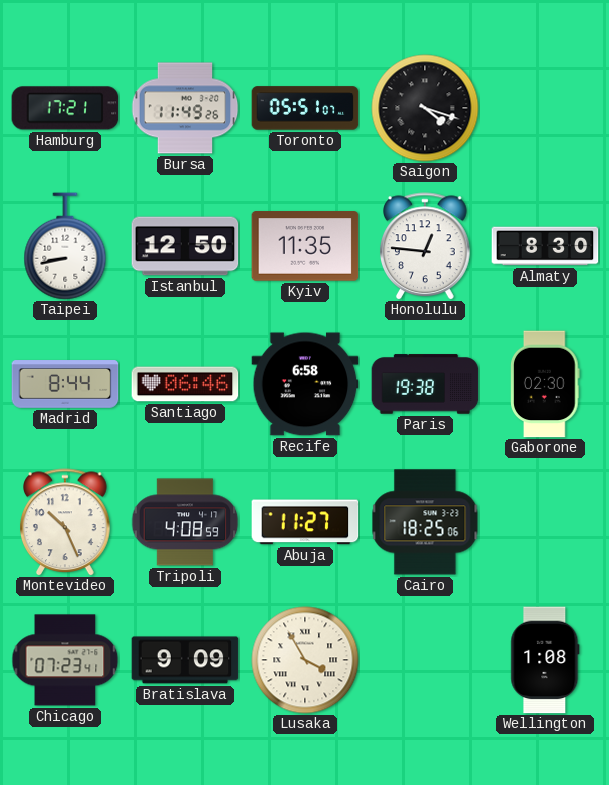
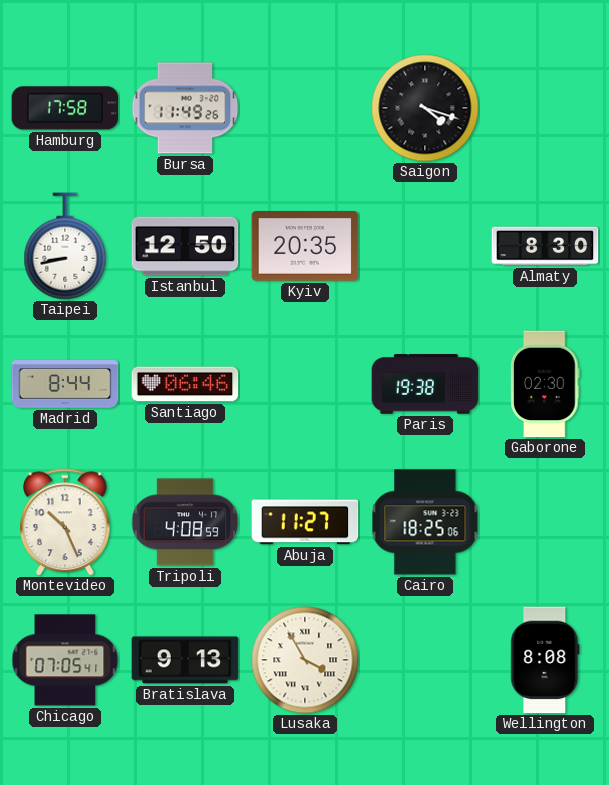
Hamburg: 17:21 -> 17:58 (65, 108)
Toronto: 05:51 -> none (305, 108)
Kyiv: 11:35 -> 20:35 (305, 246)
Honolulu: 12:46 -> none (426, 246)
Recife: 6:58 -> none (305, 384)
Chicago: 07:23 -> 07:05 (65, 660)
Bratislava: 9:09 -> 9:13 (185, 660)
Wellington: 1:08 -> 8:08 (545, 660)
